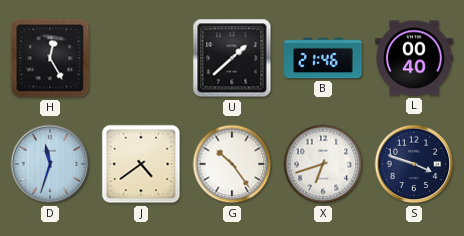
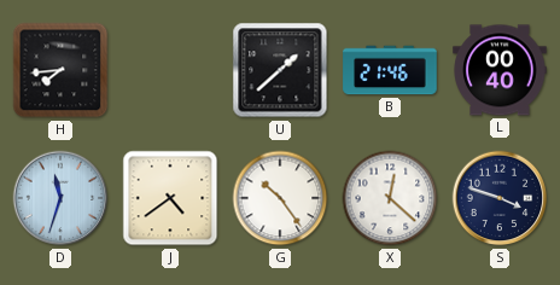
H: 12:25 -> 7:44 (60, 70)
X: 6:42 -> 12:22 (390, 198)
